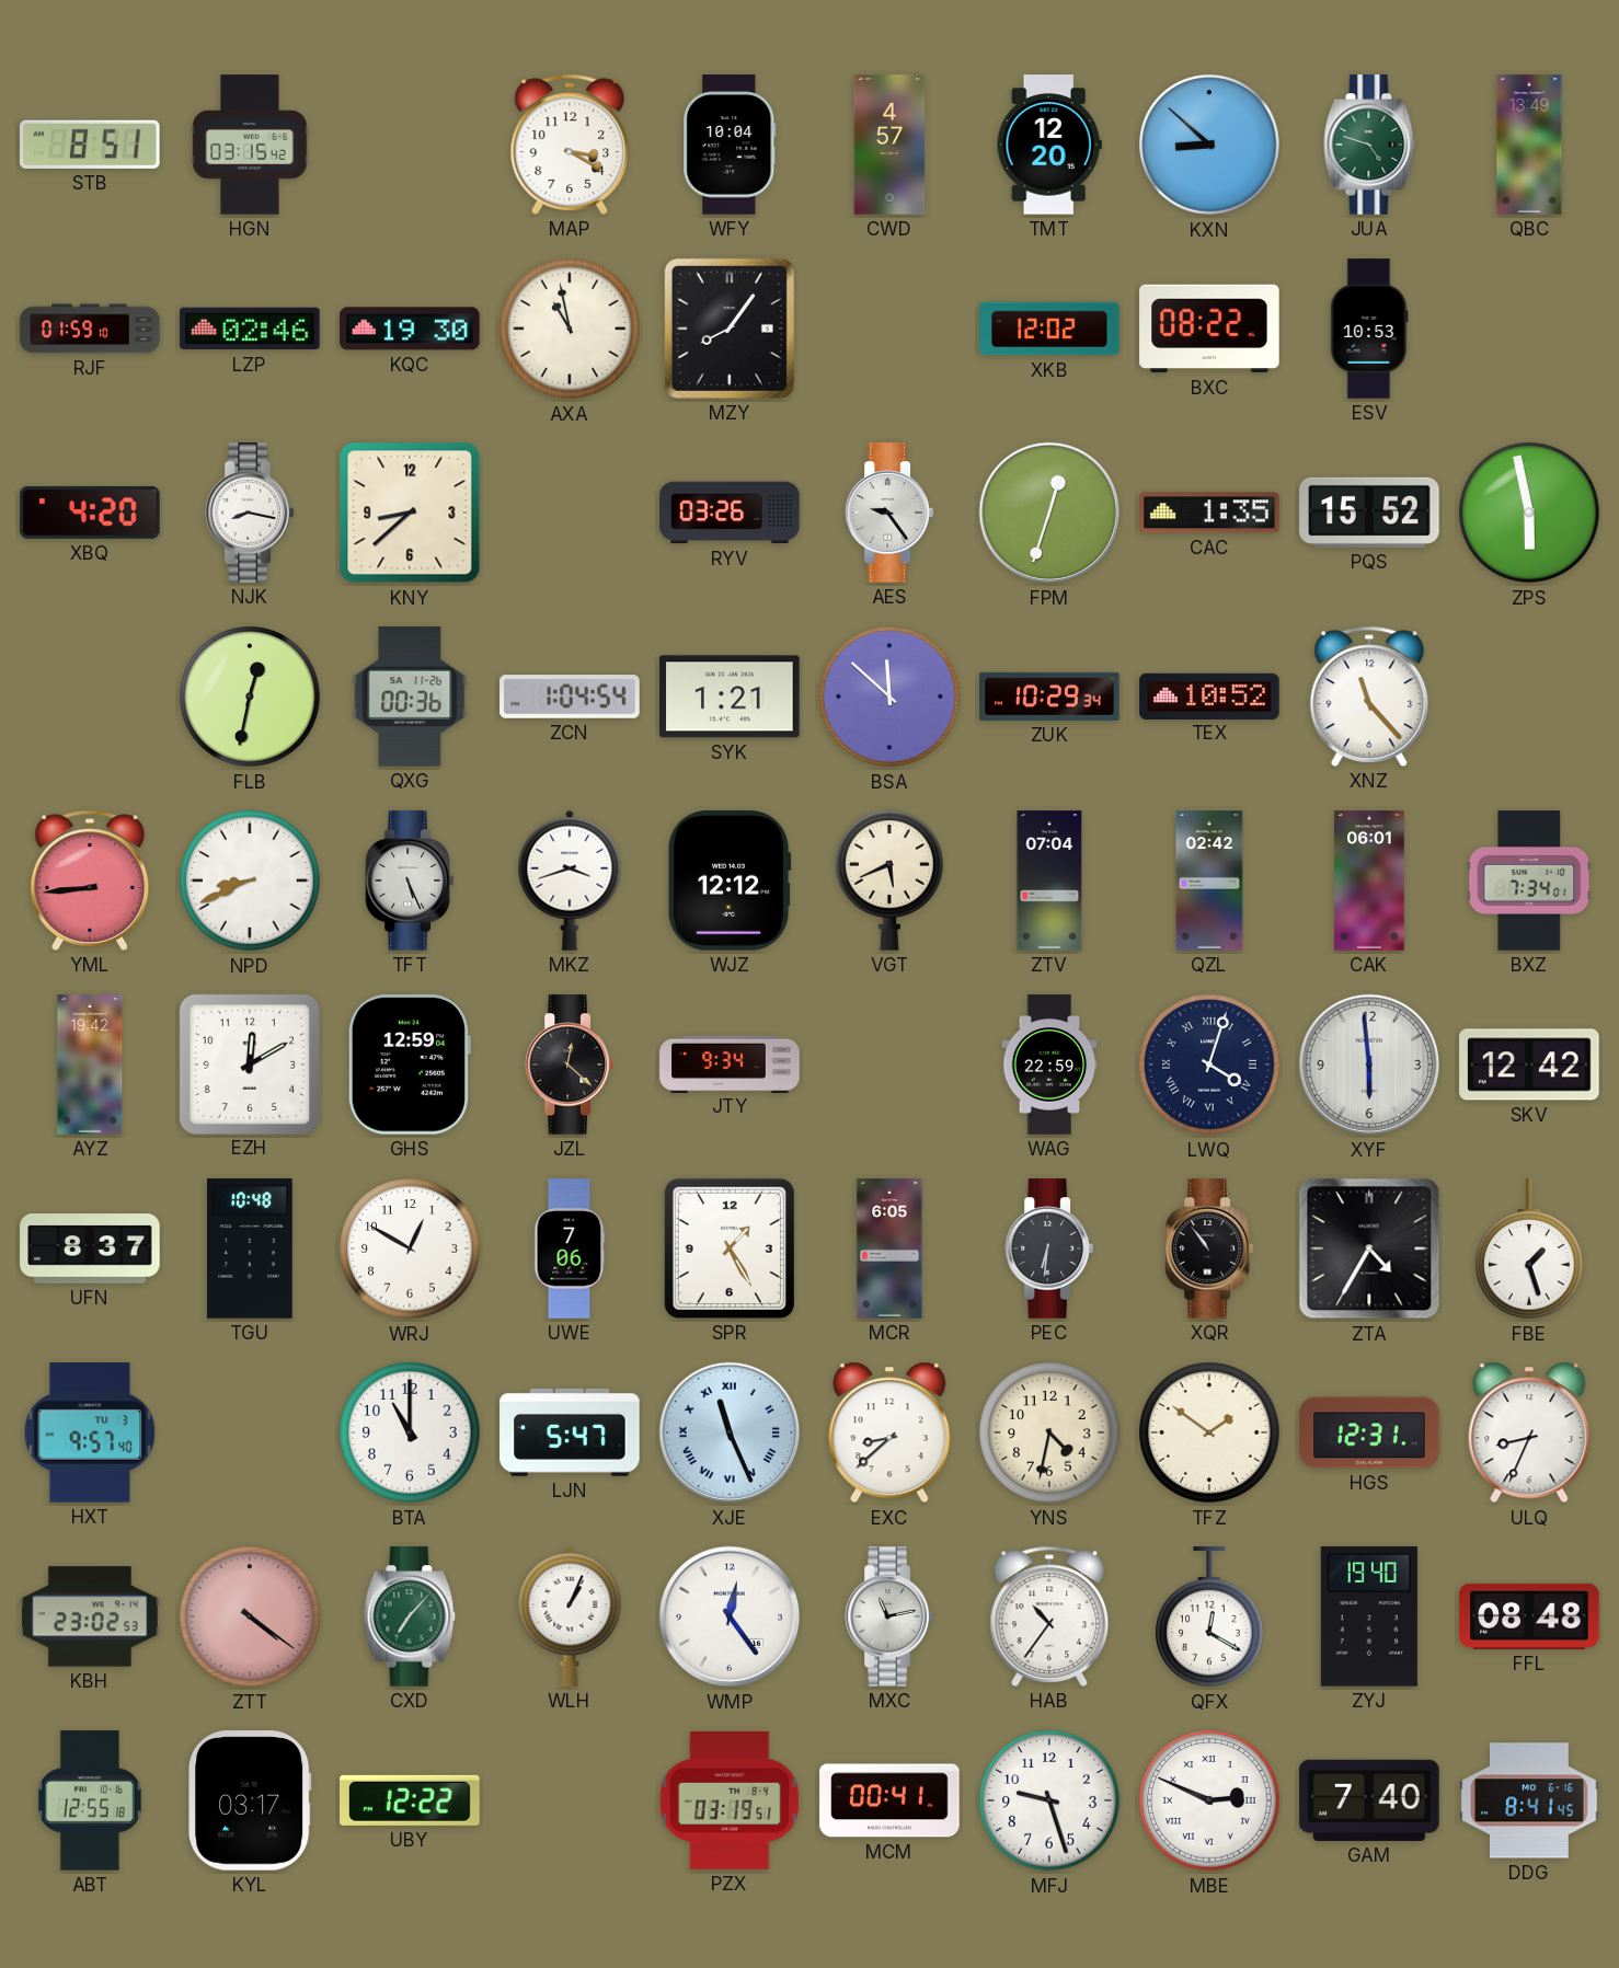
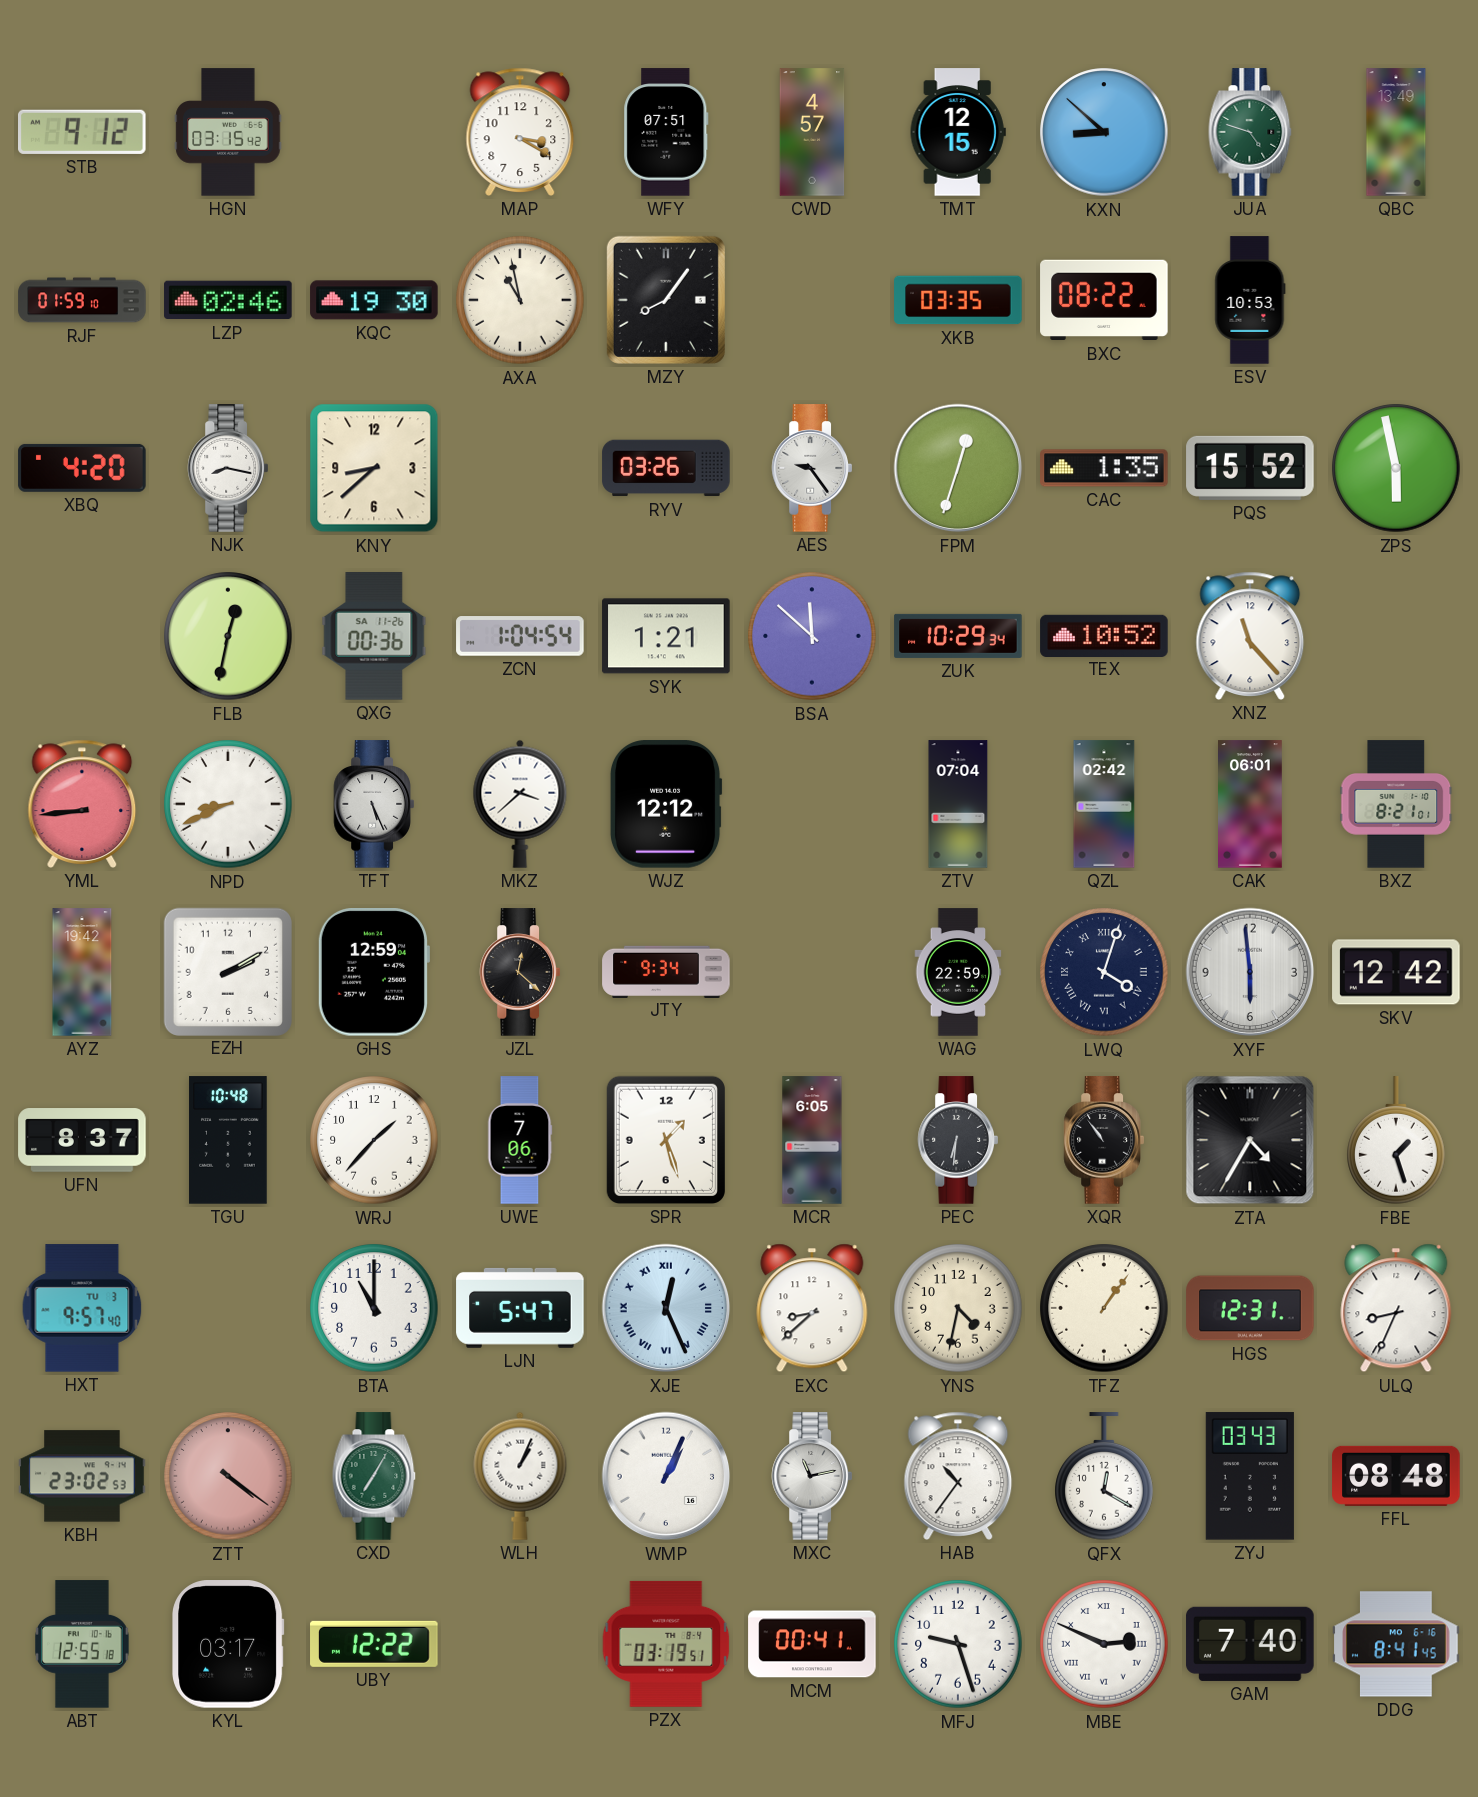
STB: 8:51 -> 9:12 (83, 132)
WFY: 10:04 -> 07:51 (666, 132)
TMT: 12:20 -> 12:15 (958, 132)
XKB: 12:02 -> 03:35 (958, 300)
MKZ: 3:42 -> 3:38 (520, 804)
VGT: 5:41 -> none (889, 881)
BXZ: 7:34 -> 8:21 (1396, 804)
EZH: 12:10 -> 2:10 (228, 971)
WRJ: 12:50 -> 1:37 (374, 1140)
SPR: 1:25 -> 1:27 (666, 1140)
XJE: 11:26 -> 12:26 (666, 1308)
TFZ: 1:51 -> 1:06 (1104, 1308)
CXD: 7:07 -> 7:05 (374, 1476)
WMP: 12:24 -> 1:04 (666, 1476)
ZYJ: 19:40 -> 03:43 (1250, 1476)
